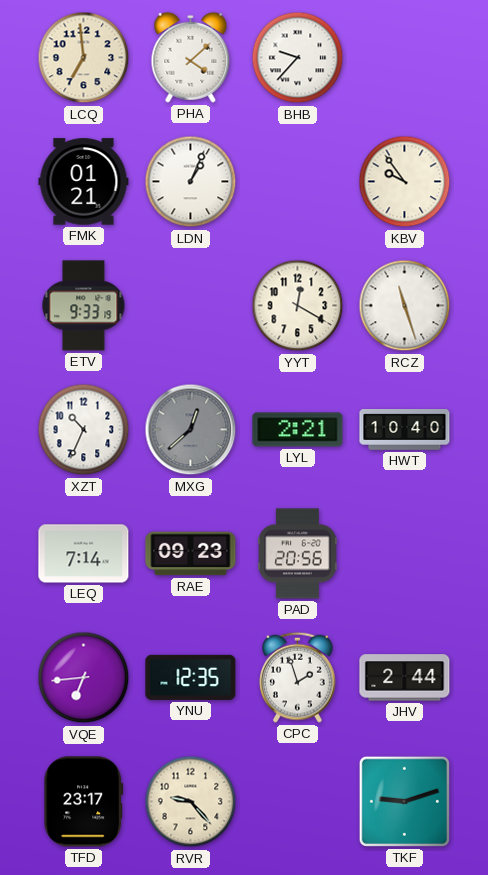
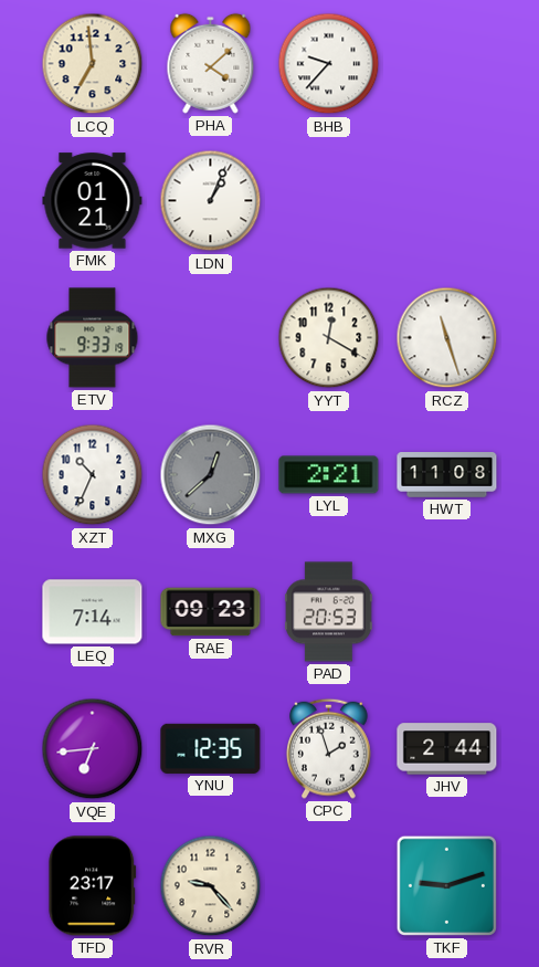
KBV: 9:54 -> none (405, 182)
HWT: 10:40 -> 11:08 (447, 475)
PAD: 20:56 -> 20:53 (329, 612)
